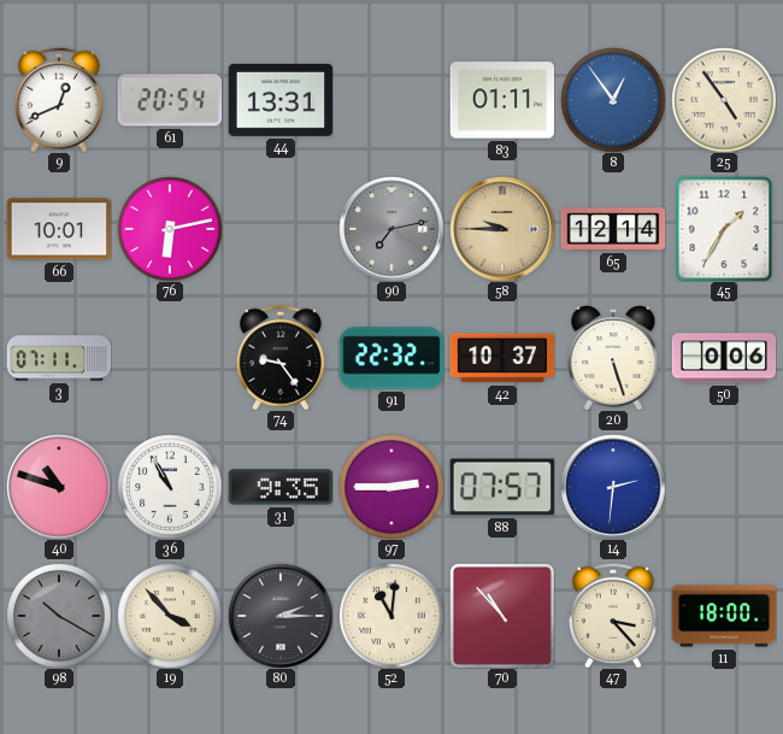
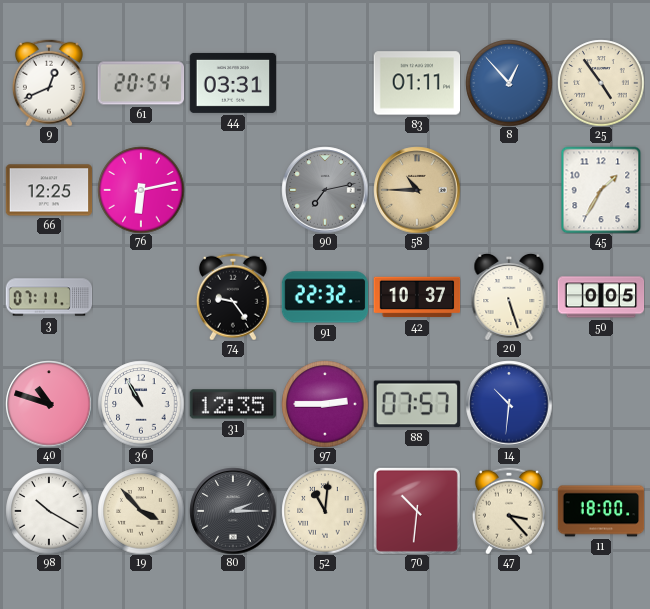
44: 13:31 -> 03:31 (233, 83)
8: 12:54 -> 12:53 (509, 83)
66: 10:01 -> 12:25 (49, 190)
58: 9:45 -> 10:45 (417, 190)
65: 12:14 -> none (613, 229)
50: 0:06 -> 0:05 (601, 297)
31: 9:35 -> 12:35 (232, 404)
14: 2:31 -> 10:31 (509, 404)
98 dial: grey -> white (49, 511)
70: 10:53 -> 10:31 (417, 511)
